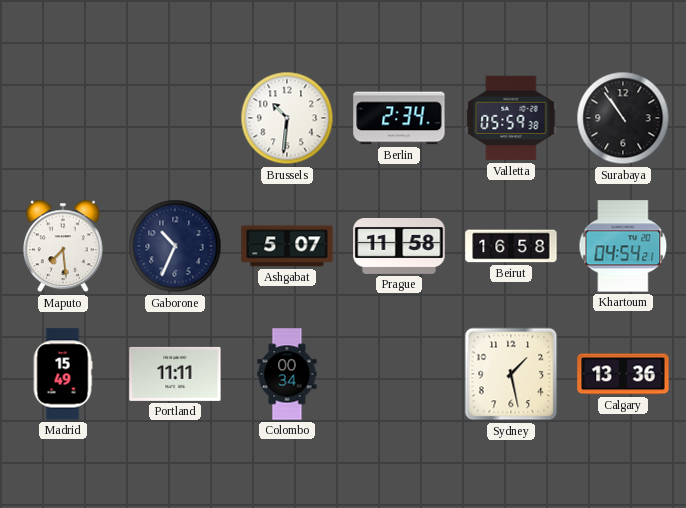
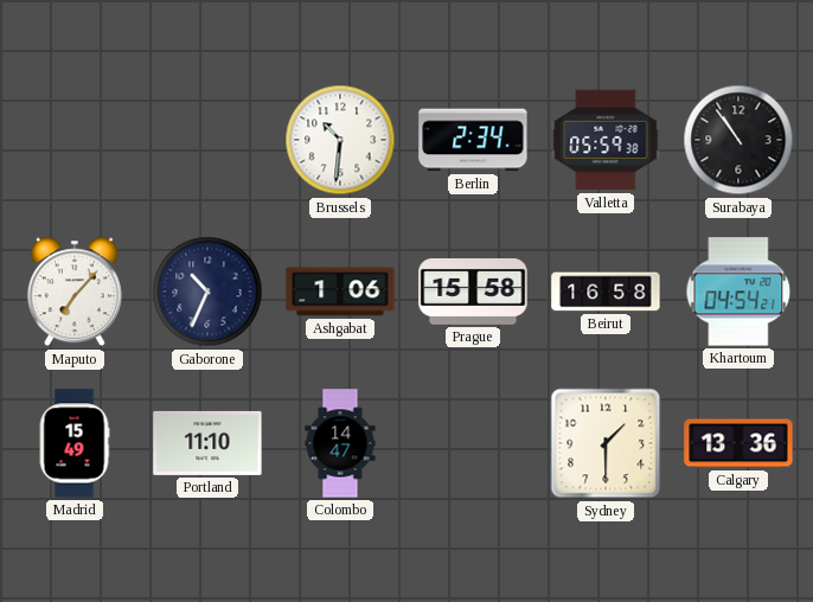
Maputo: 7:29 -> 7:07 (75, 292)
Ashgabat: 5:07 -> 1:06 (340, 292)
Prague: 11:58 -> 15:58 (473, 293)
Portland: 11:11 -> 11:10 (207, 443)
Colombo: 00:34 -> 14:47 (340, 443)
Sydney: 1:28 -> 1:30 (606, 443)
